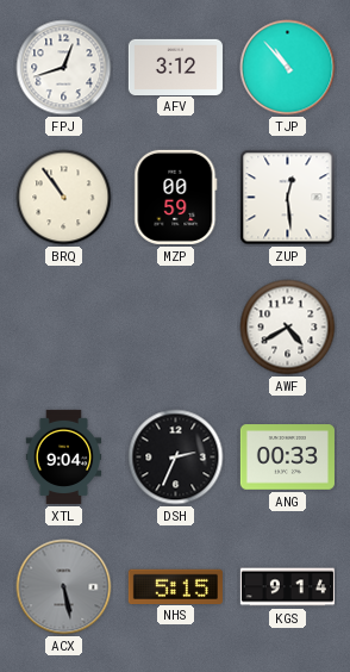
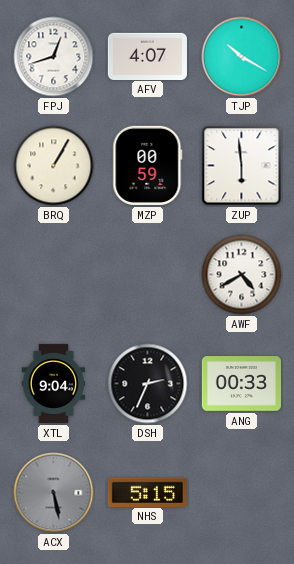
AFV: 3:12 -> 4:07 (147, 56)
TJP: 10:53 -> 10:20 (242, 57)
BRQ: 10:54 -> 1:05 (54, 166)
ZUP: 12:29 -> 5:59 (242, 166)
KGS: 9:14 -> none (287, 587)
